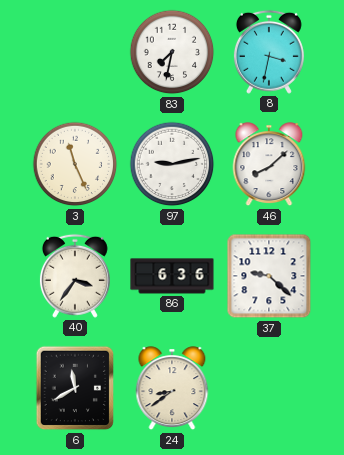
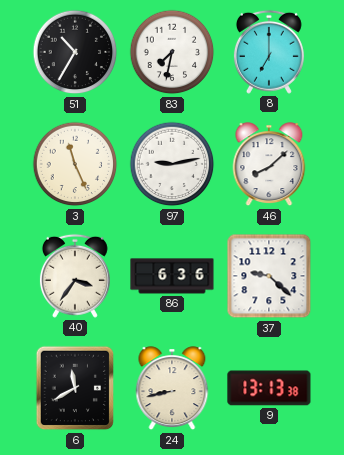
51: none -> 10:35 (75, 52)
8: 3:32 -> 7:00 (269, 52)
24: 8:39 -> 8:43 (172, 389)
9: none -> 13:13 (269, 388)
